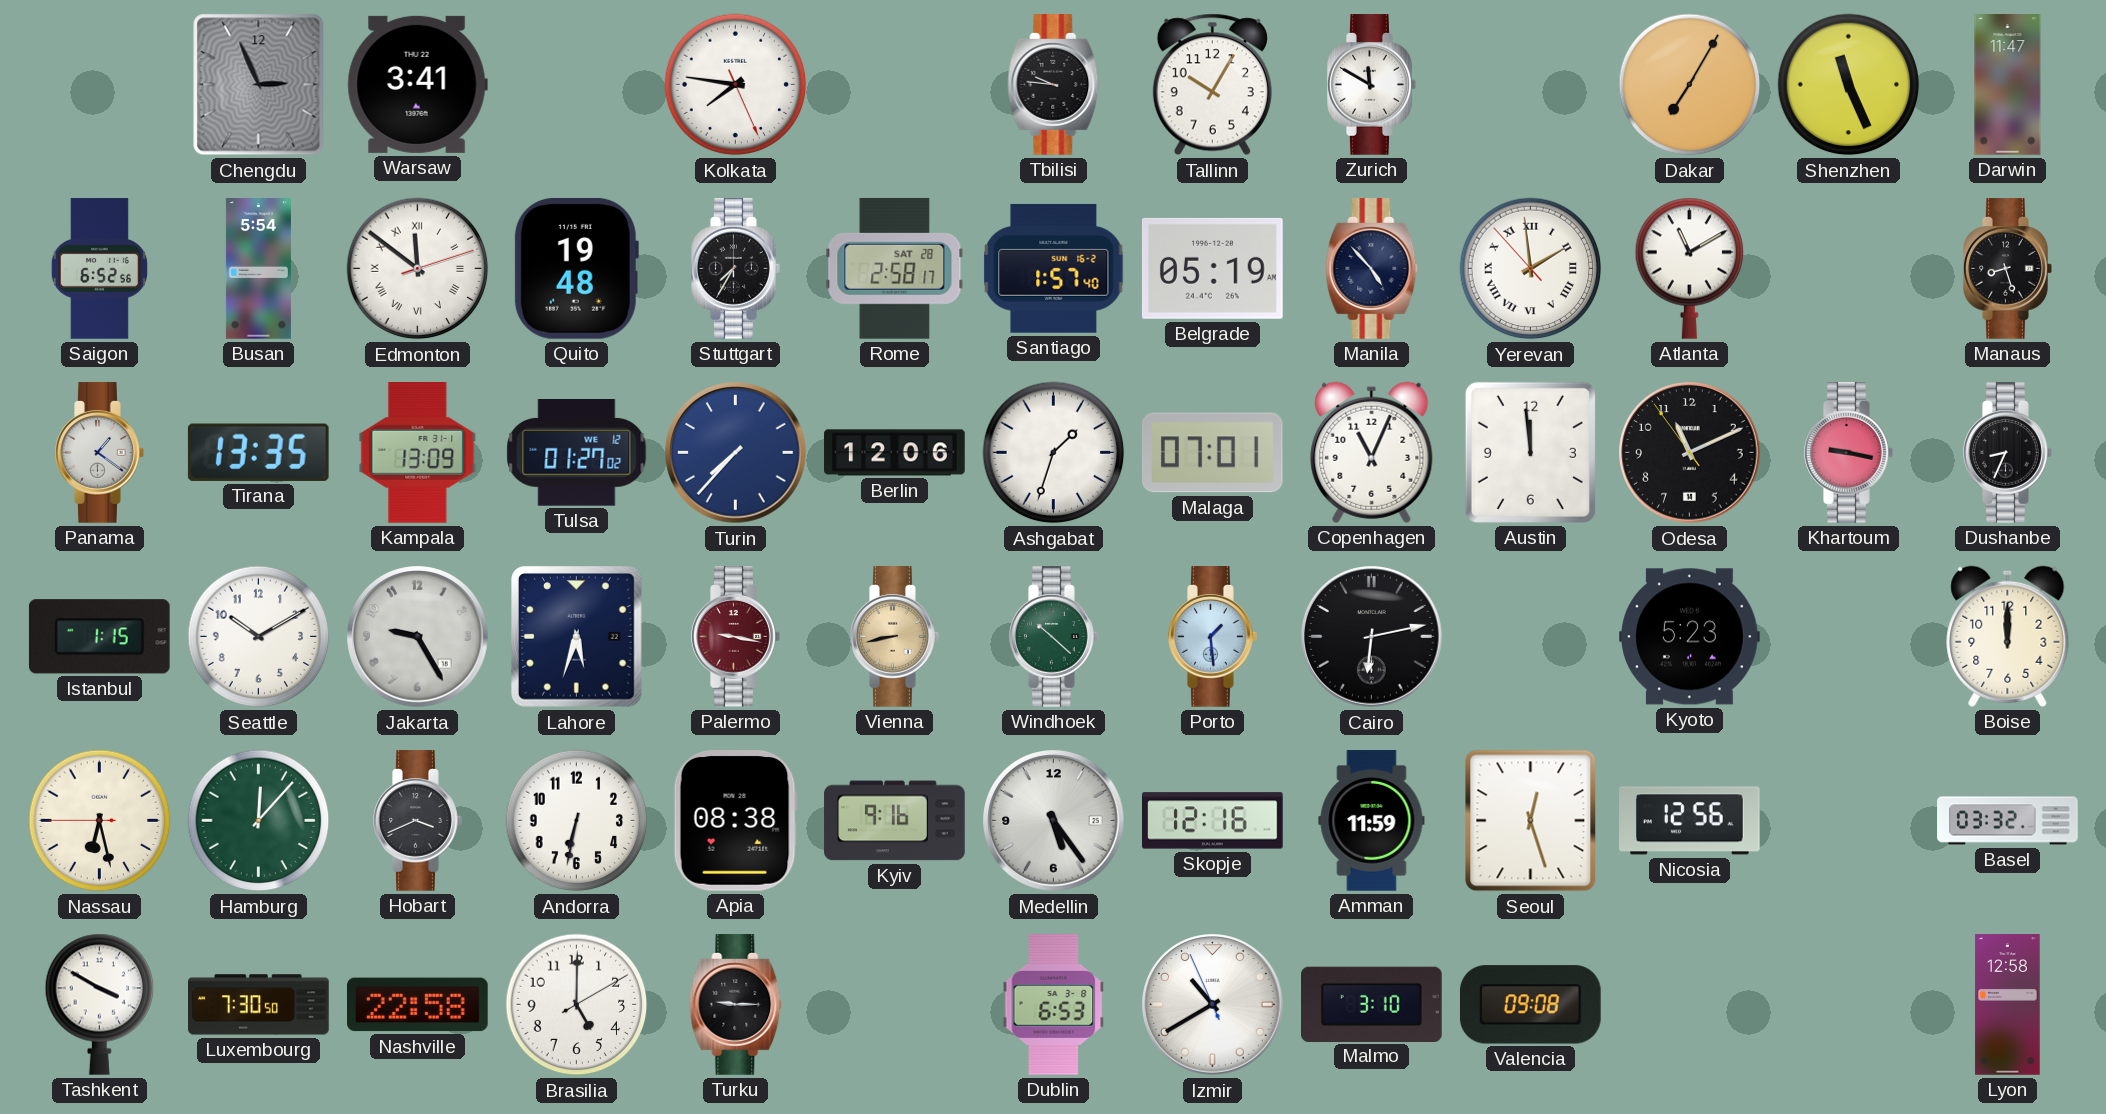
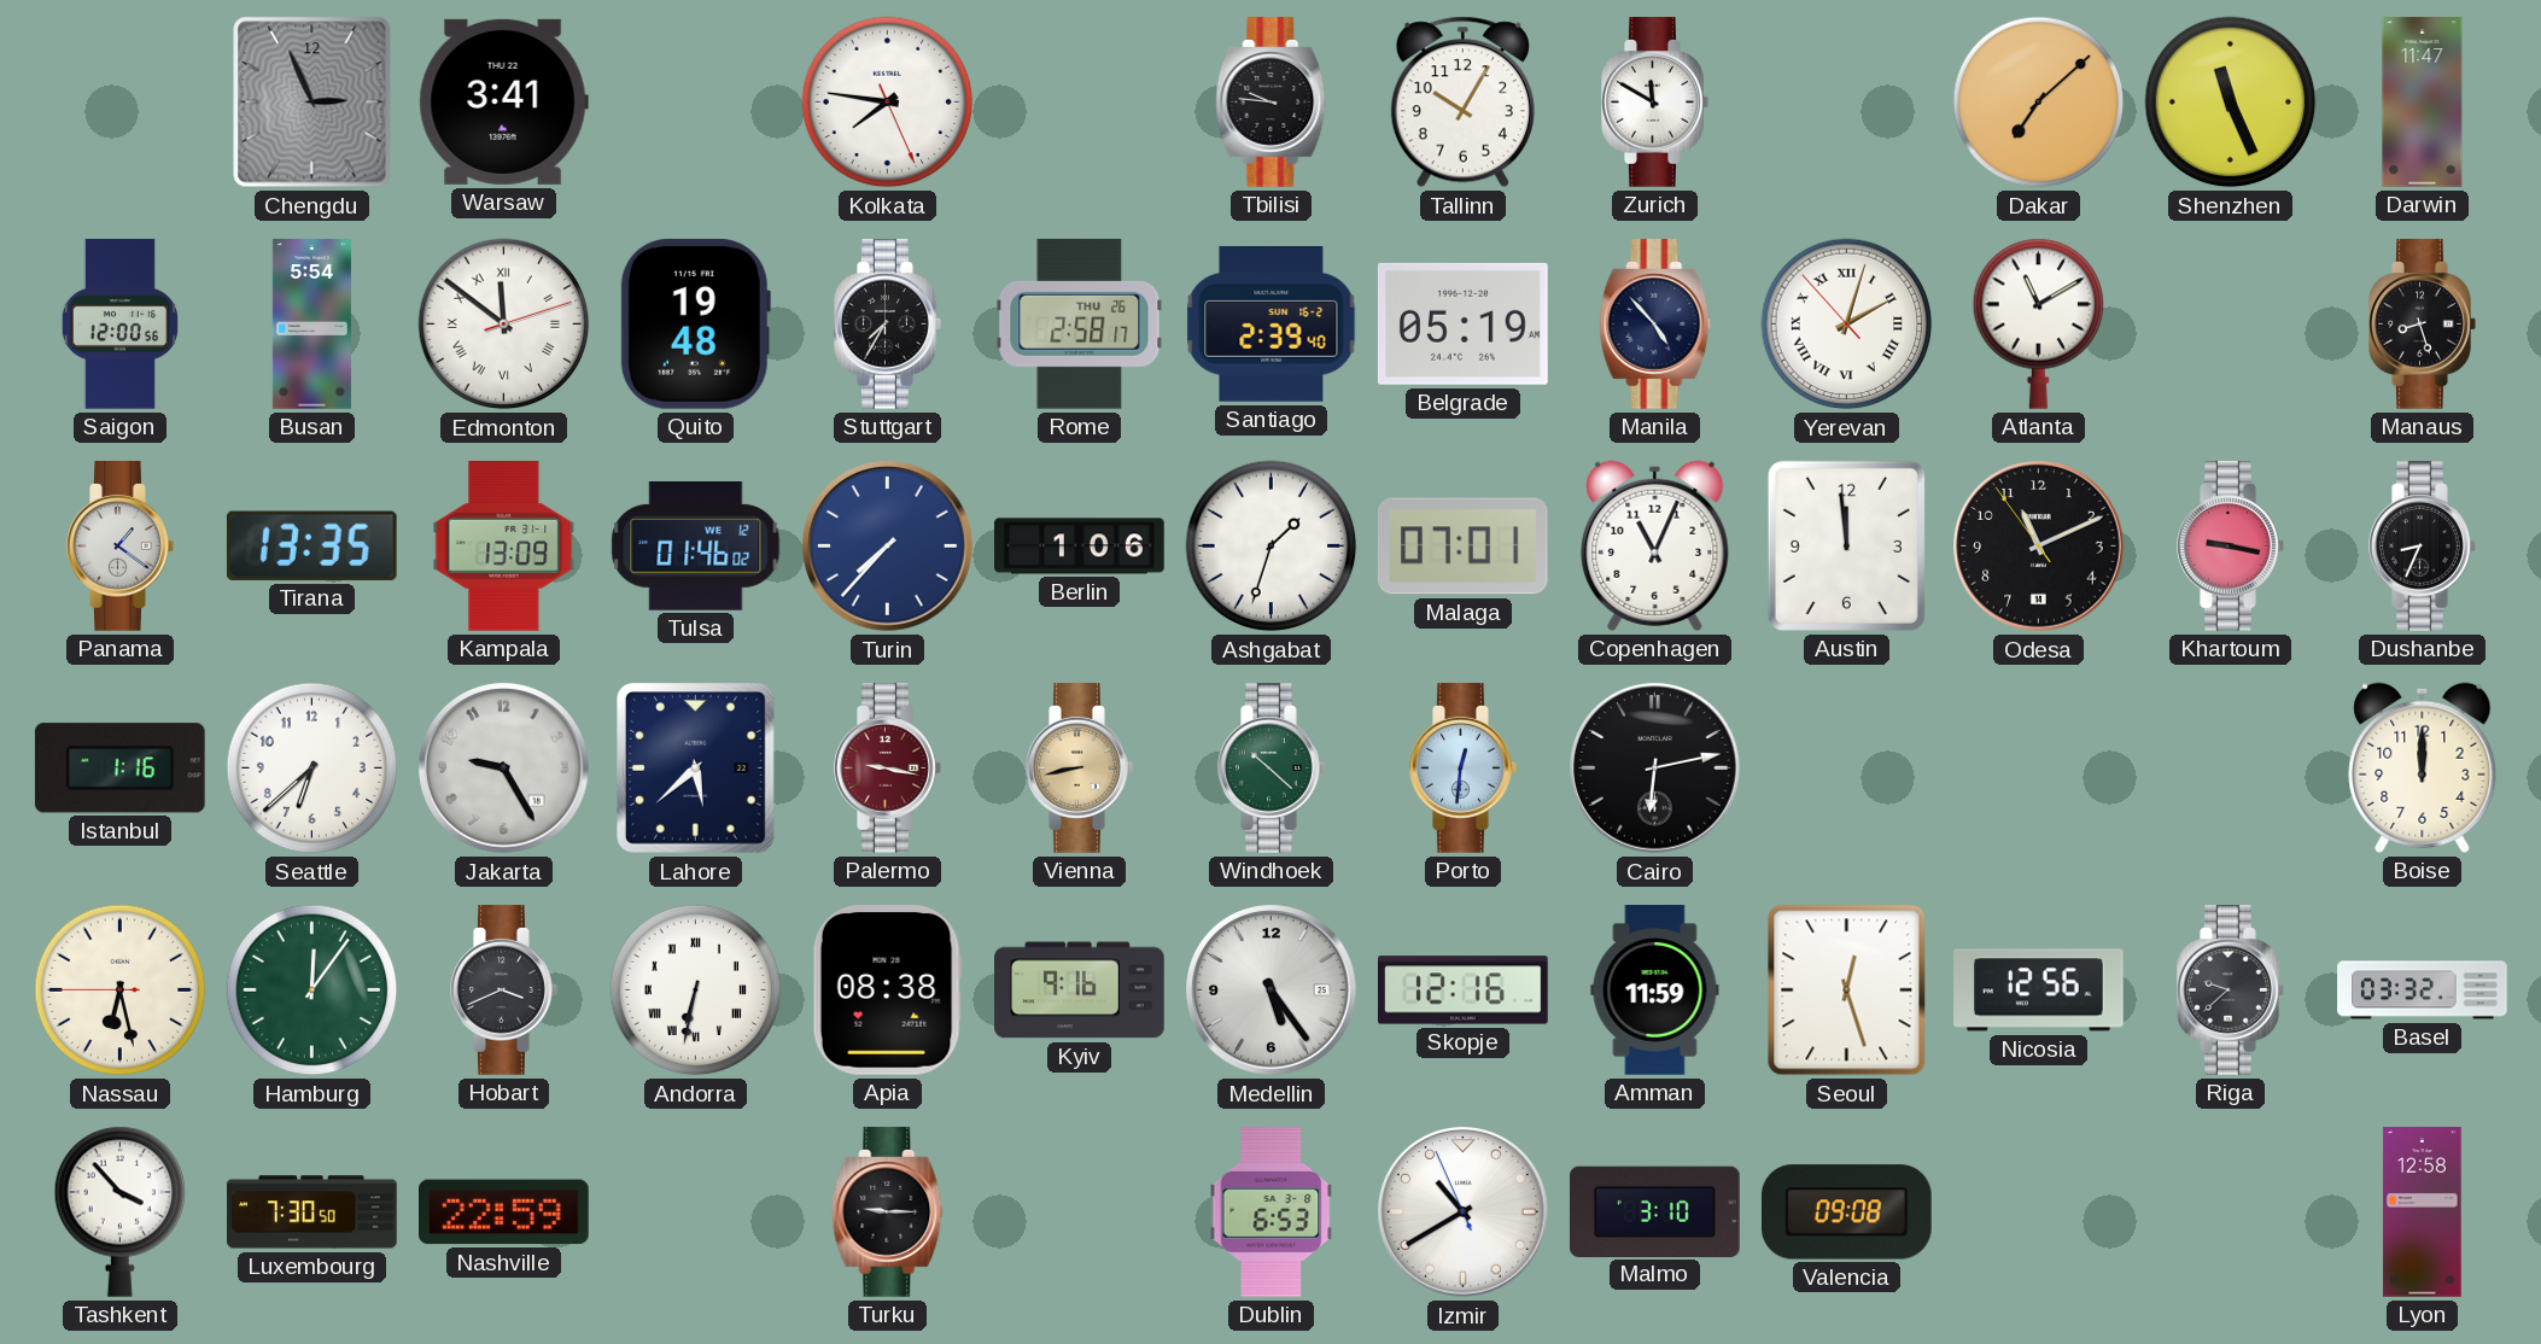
Dakar: 7:05 -> 7:08 (2039, 103)
Saigon: 6:52 -> 12:00 (119, 325)
Rome date: SAT 28 -> THU 26 (1080, 323)
Santiago: 1:57 -> 2:39 (1272, 323)
Yerevan: 1:58 -> 2:02 (1847, 325)
Tulsa: 01:27 -> 01:46 (696, 547)
Berlin: 12:06 -> 1:06 (1080, 547)
Istanbul: 1:15 -> 1:16 (119, 769)
Seattle: 10:10 -> 6:38 (312, 769)
Lahore: 5:33 -> 5:38 (696, 769)
Porto: 1:29 -> 12:31 (1464, 769)
Kyoto: 5:23 -> none (1690, 637)
Hamburg: 12:07 -> 12:06 (312, 991)
Andorra numerals: Arabic -> Roman (696, 991)
Riga: none -> 9:38 (2231, 991)
Tashkent: 3:50 -> 3:53 (121, 1211)
Nashville: 22:58 -> 22:59 (504, 1212)
Brasilia: 5:00 -> none (577, 1005)
